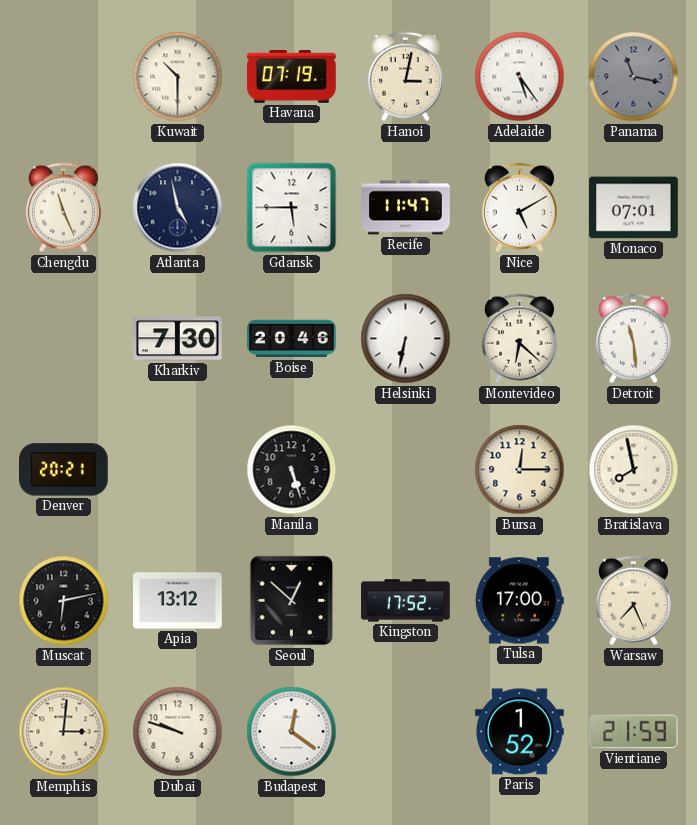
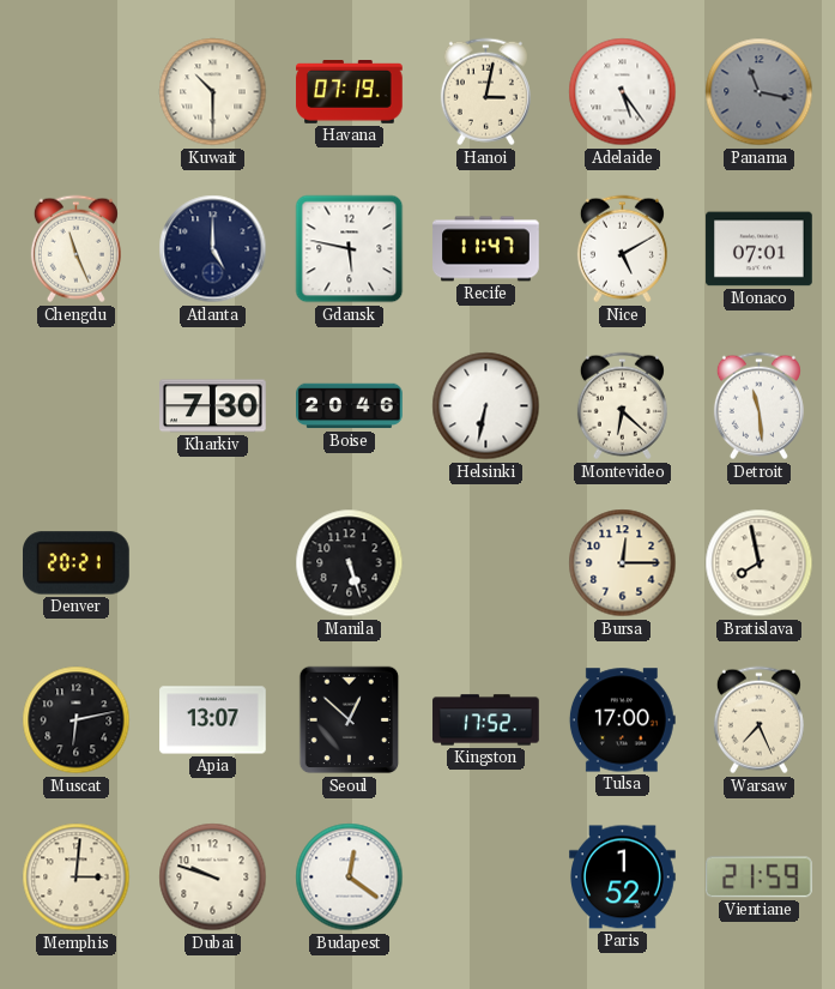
Atlanta: 4:58 -> 5:00 (213, 249)
Gdansk: 5:45 -> 5:47 (350, 249)
Apia: 13:12 -> 13:07 (213, 720)
